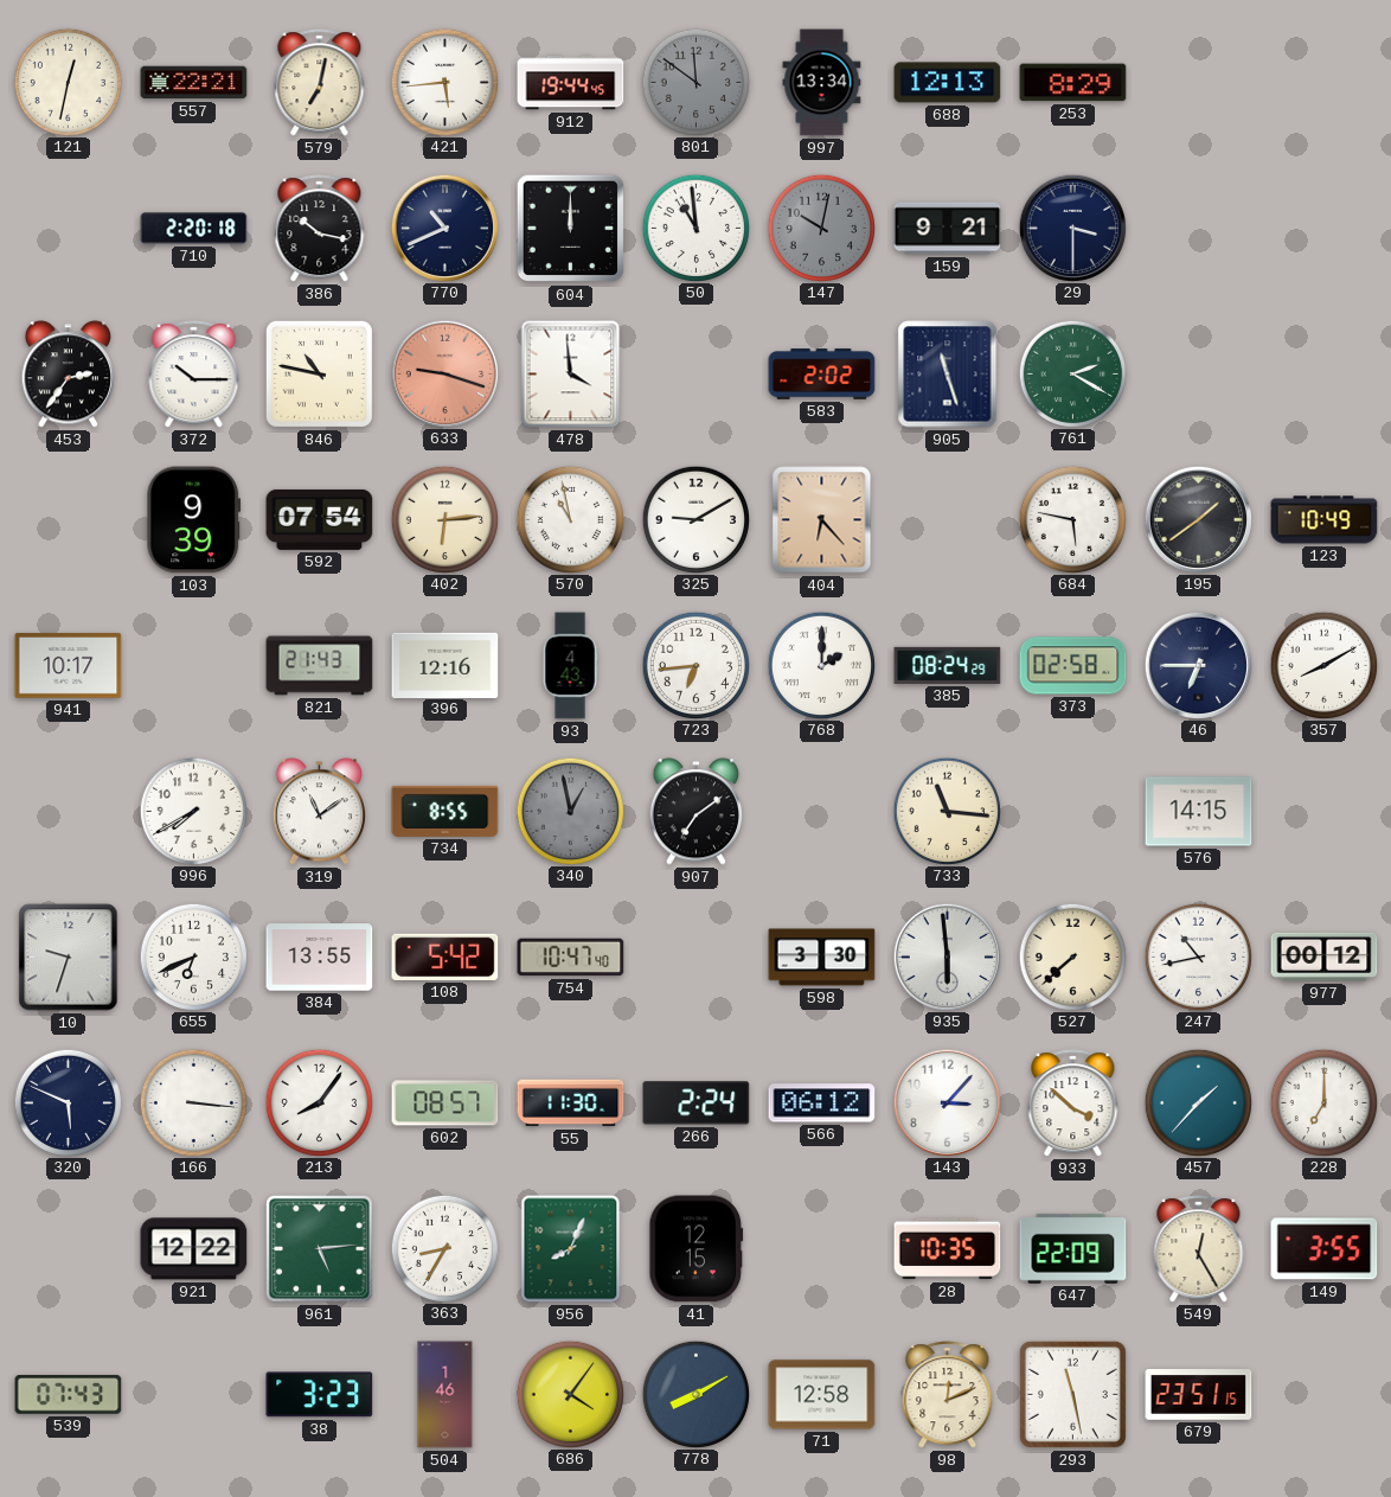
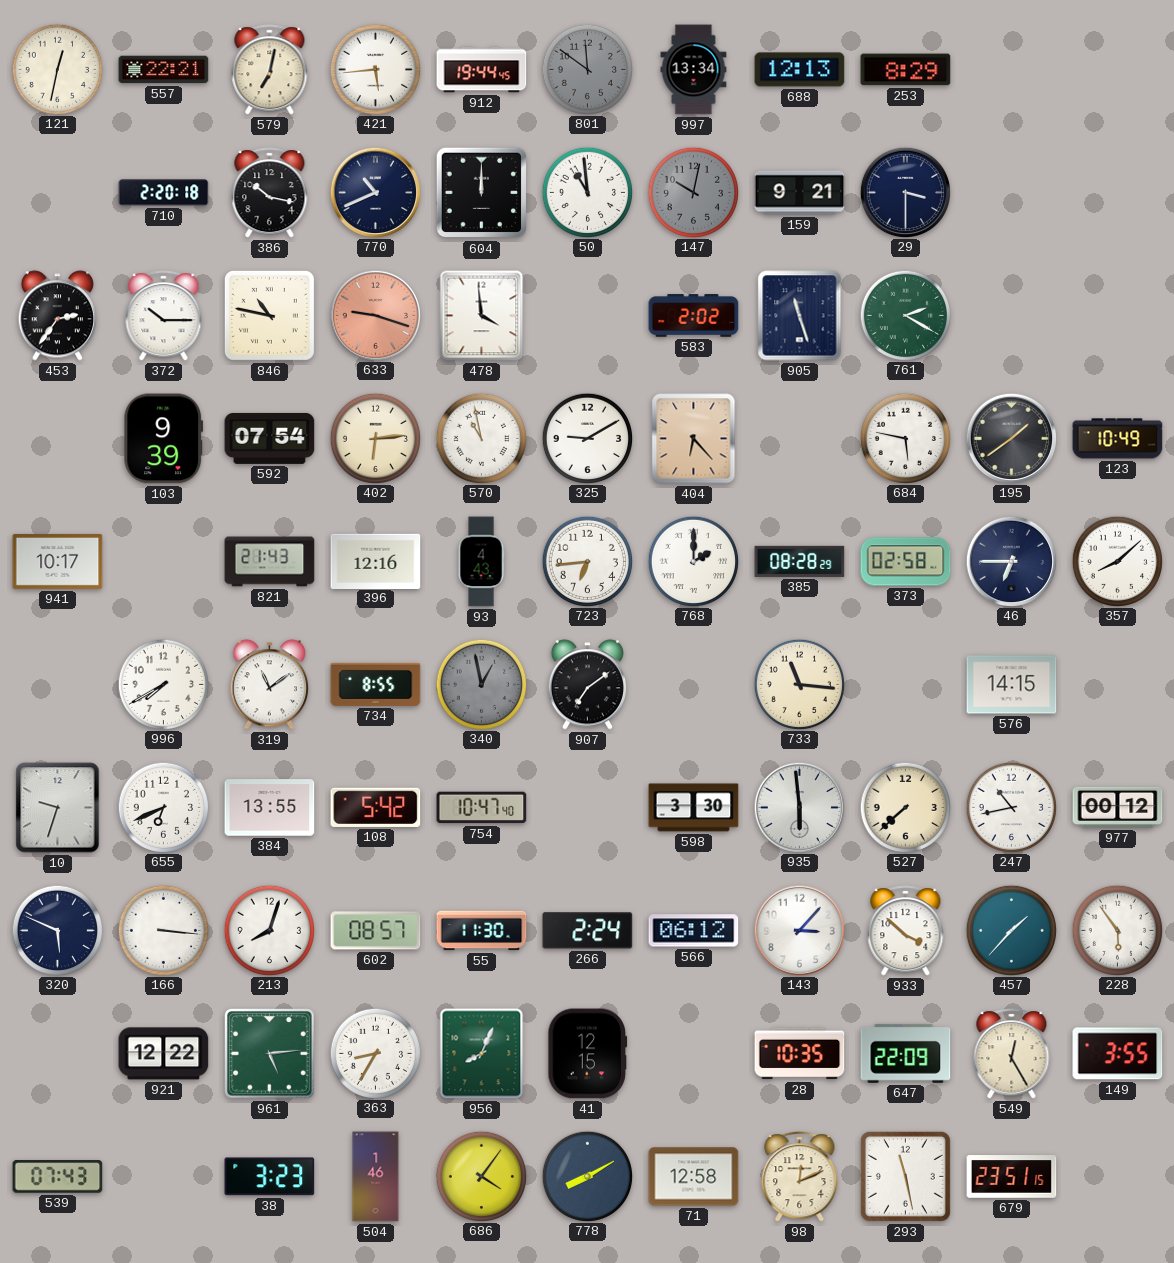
385: 08:24 -> 08:28 (800, 561)
357: 8:10 -> 8:08 (1117, 561)
213: 8:06 -> 8:03 (269, 930)
228: 7:00 -> 5:54 (1117, 930)
